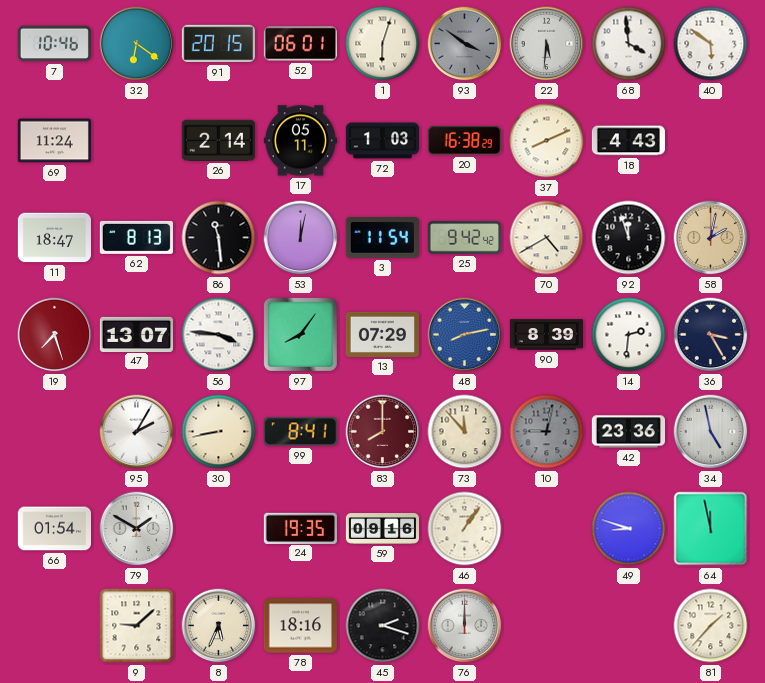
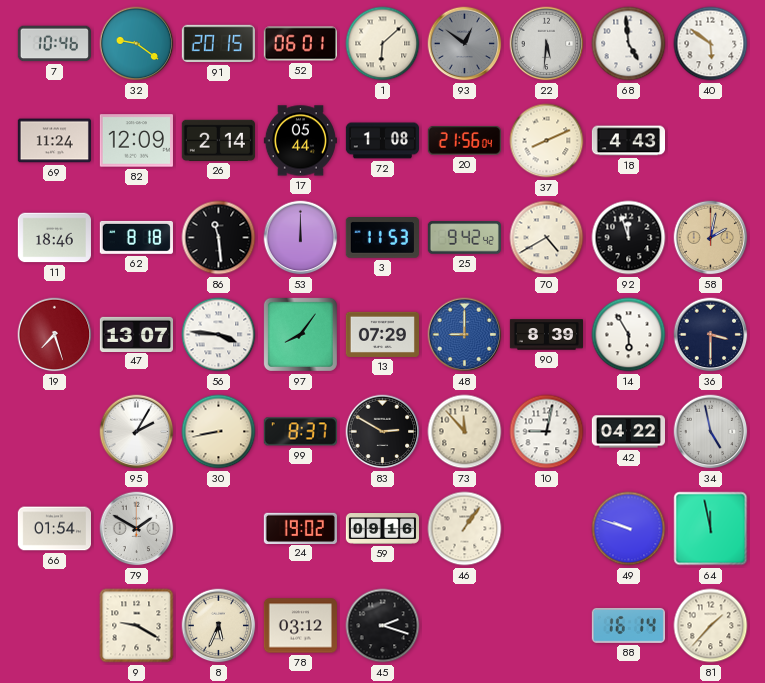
32: 6:21 -> 9:21 (137, 44)
1: 6:03 -> 6:08 (383, 44)
93: 3:51 -> 12:51 (465, 44)
68: 3:59 -> 4:59 (629, 44)
82: none -> 12:09 (136, 141)
17: 05:11 -> 05:44 (300, 141)
72: 1:03 -> 1:08 (382, 141)
20: 16:38 -> 21:56 (464, 141)
11: 18:47 -> 18:46 (54, 238)
62: 8:13 -> 8:18 (136, 237)
53: 12:02 -> 12:00 (301, 238)
3: 11:54 -> 11:53 (382, 238)
48: 8:13 -> 9:00 (465, 335)
14: 2:31 -> 5:55 (629, 335)
36: 3:25 -> 3:30 (711, 335)
99: 8:41 -> 8:37 (300, 432)
83: 8:00 -> 2:50 (383, 432)
83 dial: burgundy -> black (383, 432)
10 dial: grey -> white (547, 432)
42: 23:36 -> 04:22 (628, 432)
24: 19:35 -> 19:02 (300, 528)
49: 8:48 -> 9:48 (629, 529)
9: 9:08 -> 9:20 (137, 626)
78: 18:16 -> 03:12 (300, 626)
76: 12:00 -> none (465, 626)
88: none -> 16:14 (628, 625)
